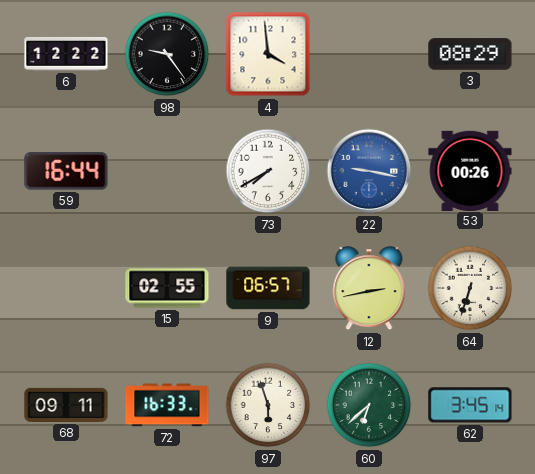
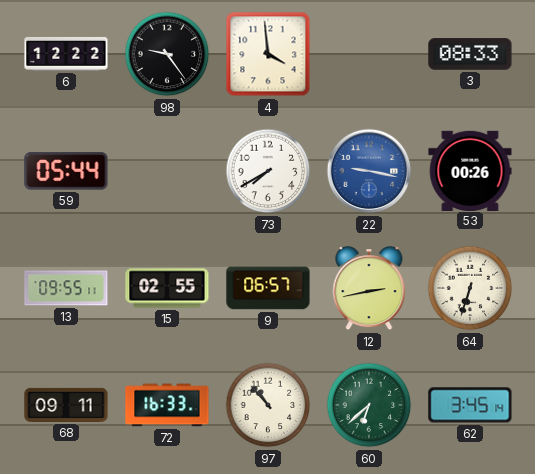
3: 08:29 -> 08:33 (470, 54)
59: 16:44 -> 05:44 (66, 171)
13: none -> 09:55 (66, 288)
97: 5:57 -> 10:53 (268, 405)
